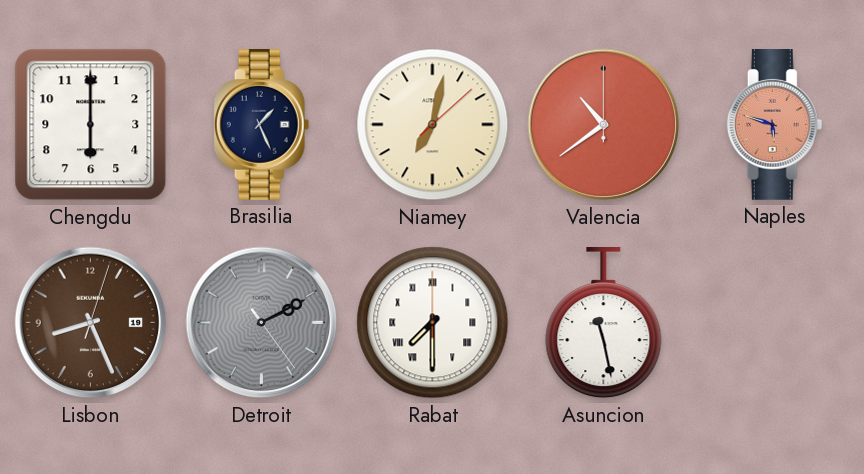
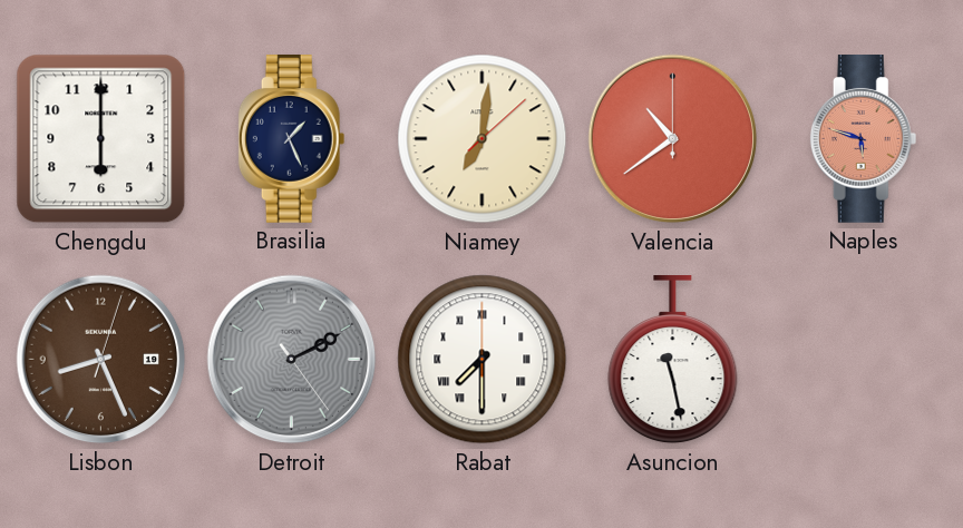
Niamey: 7:02 -> 7:01 (483, 139)
